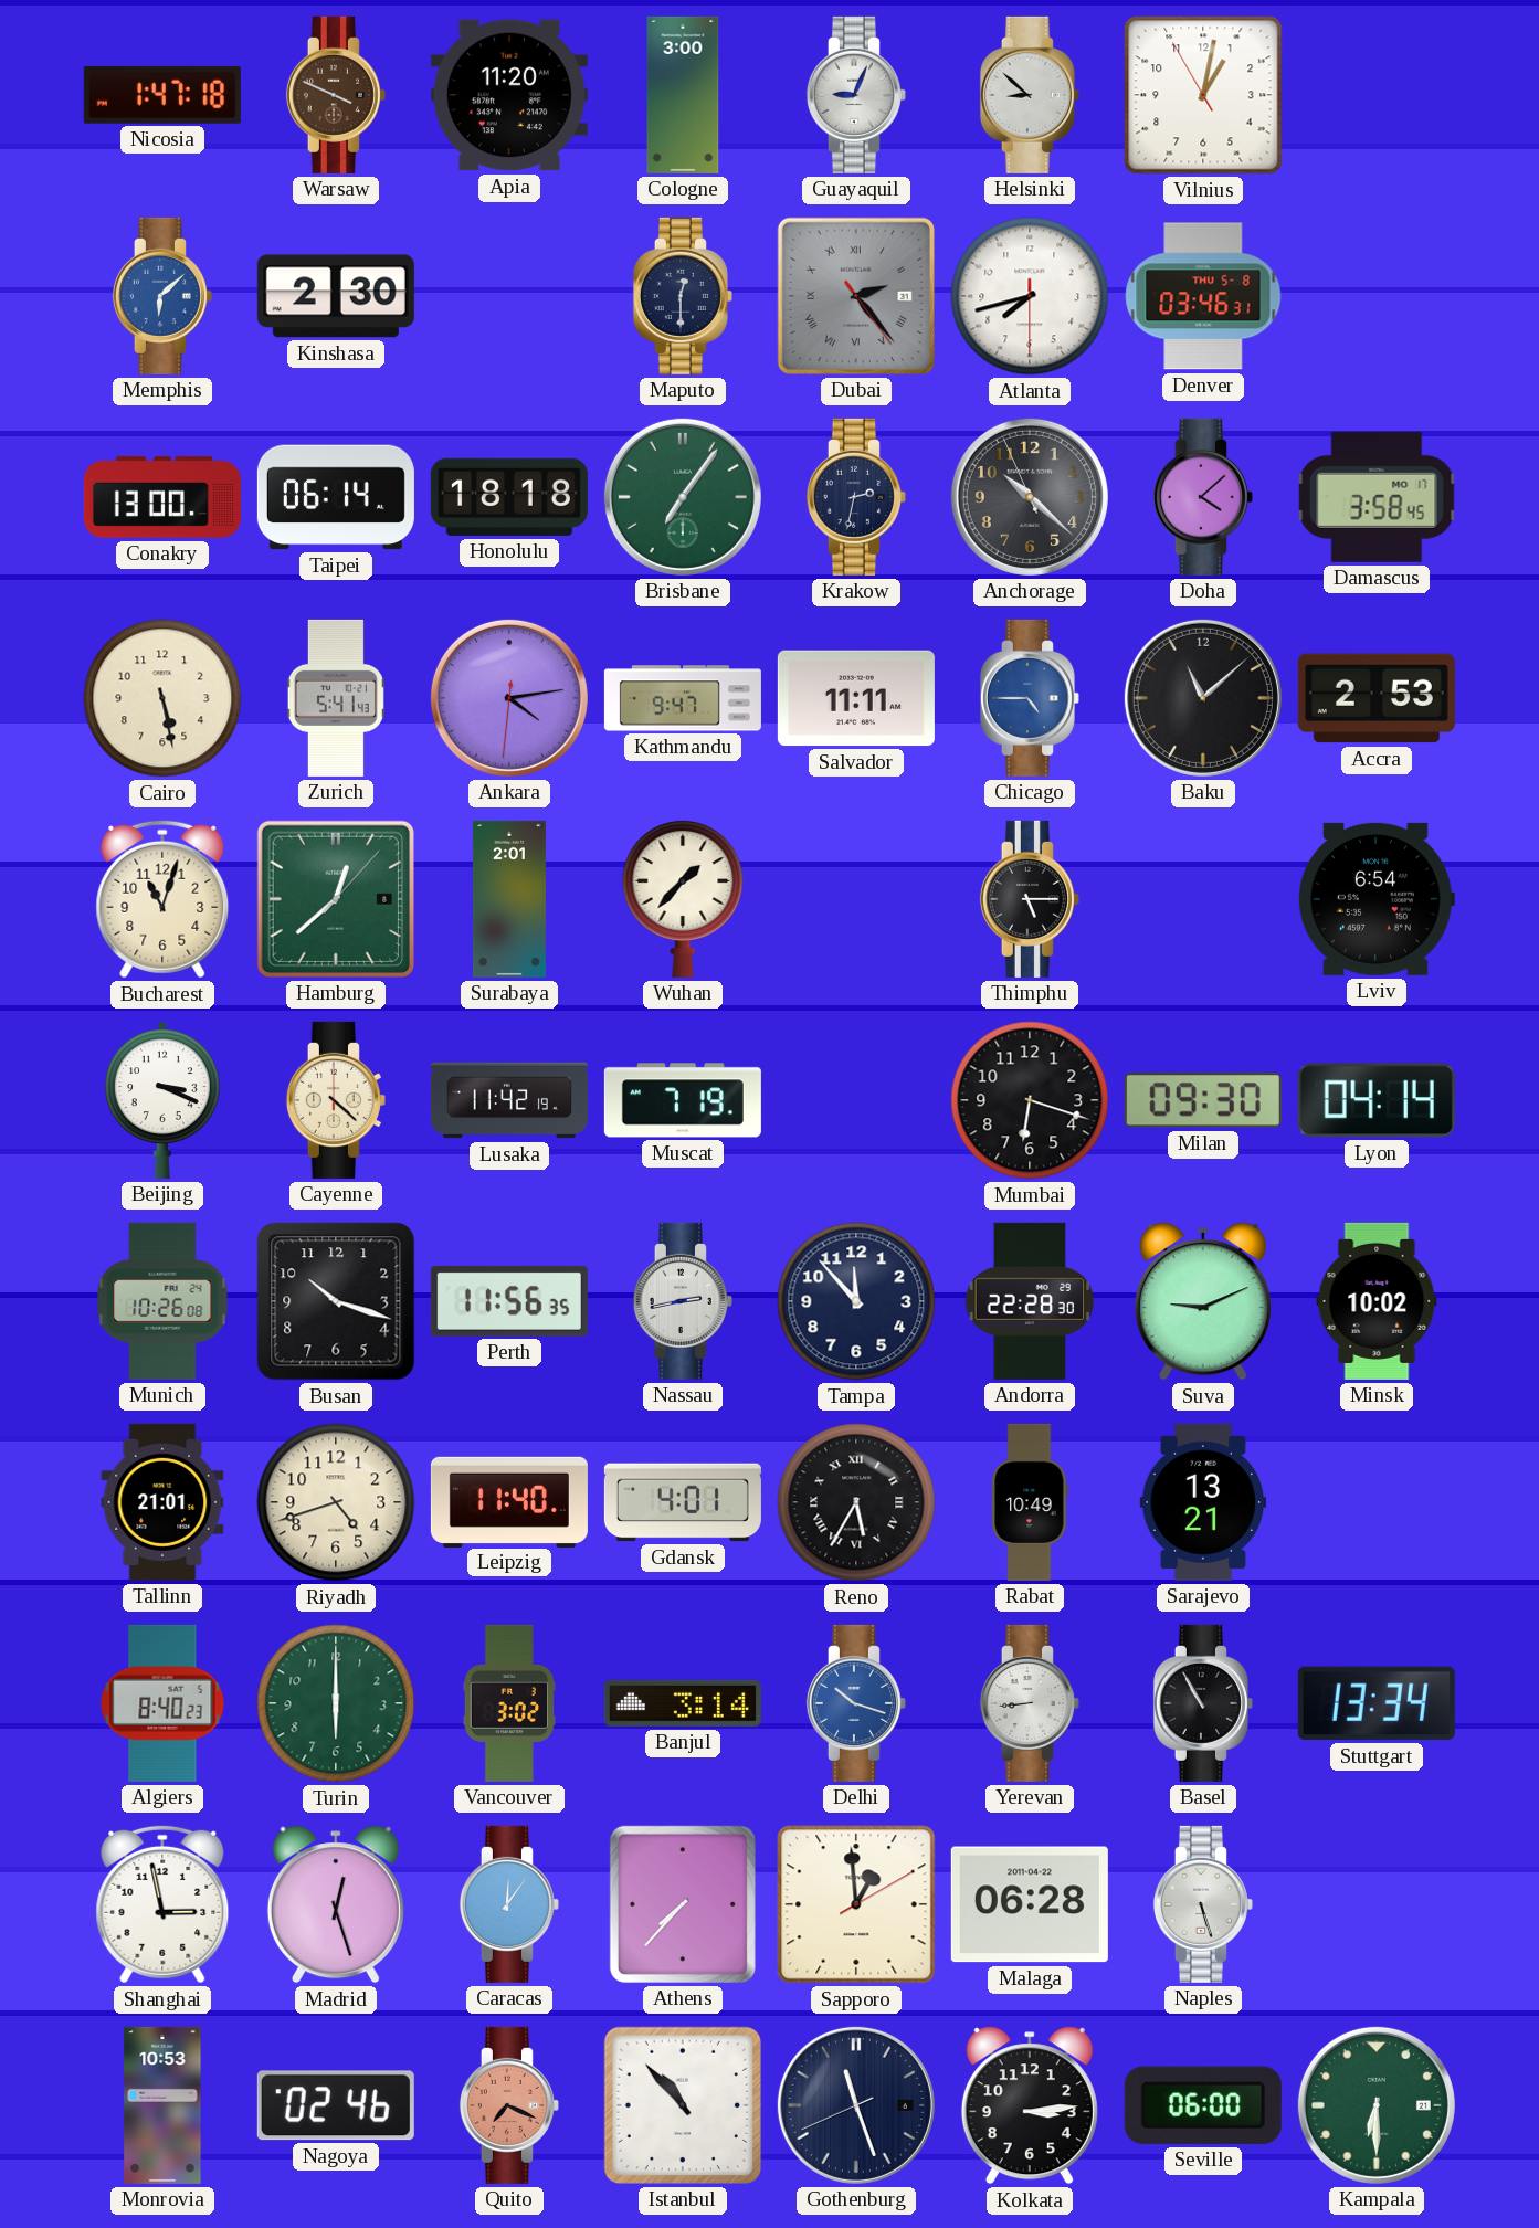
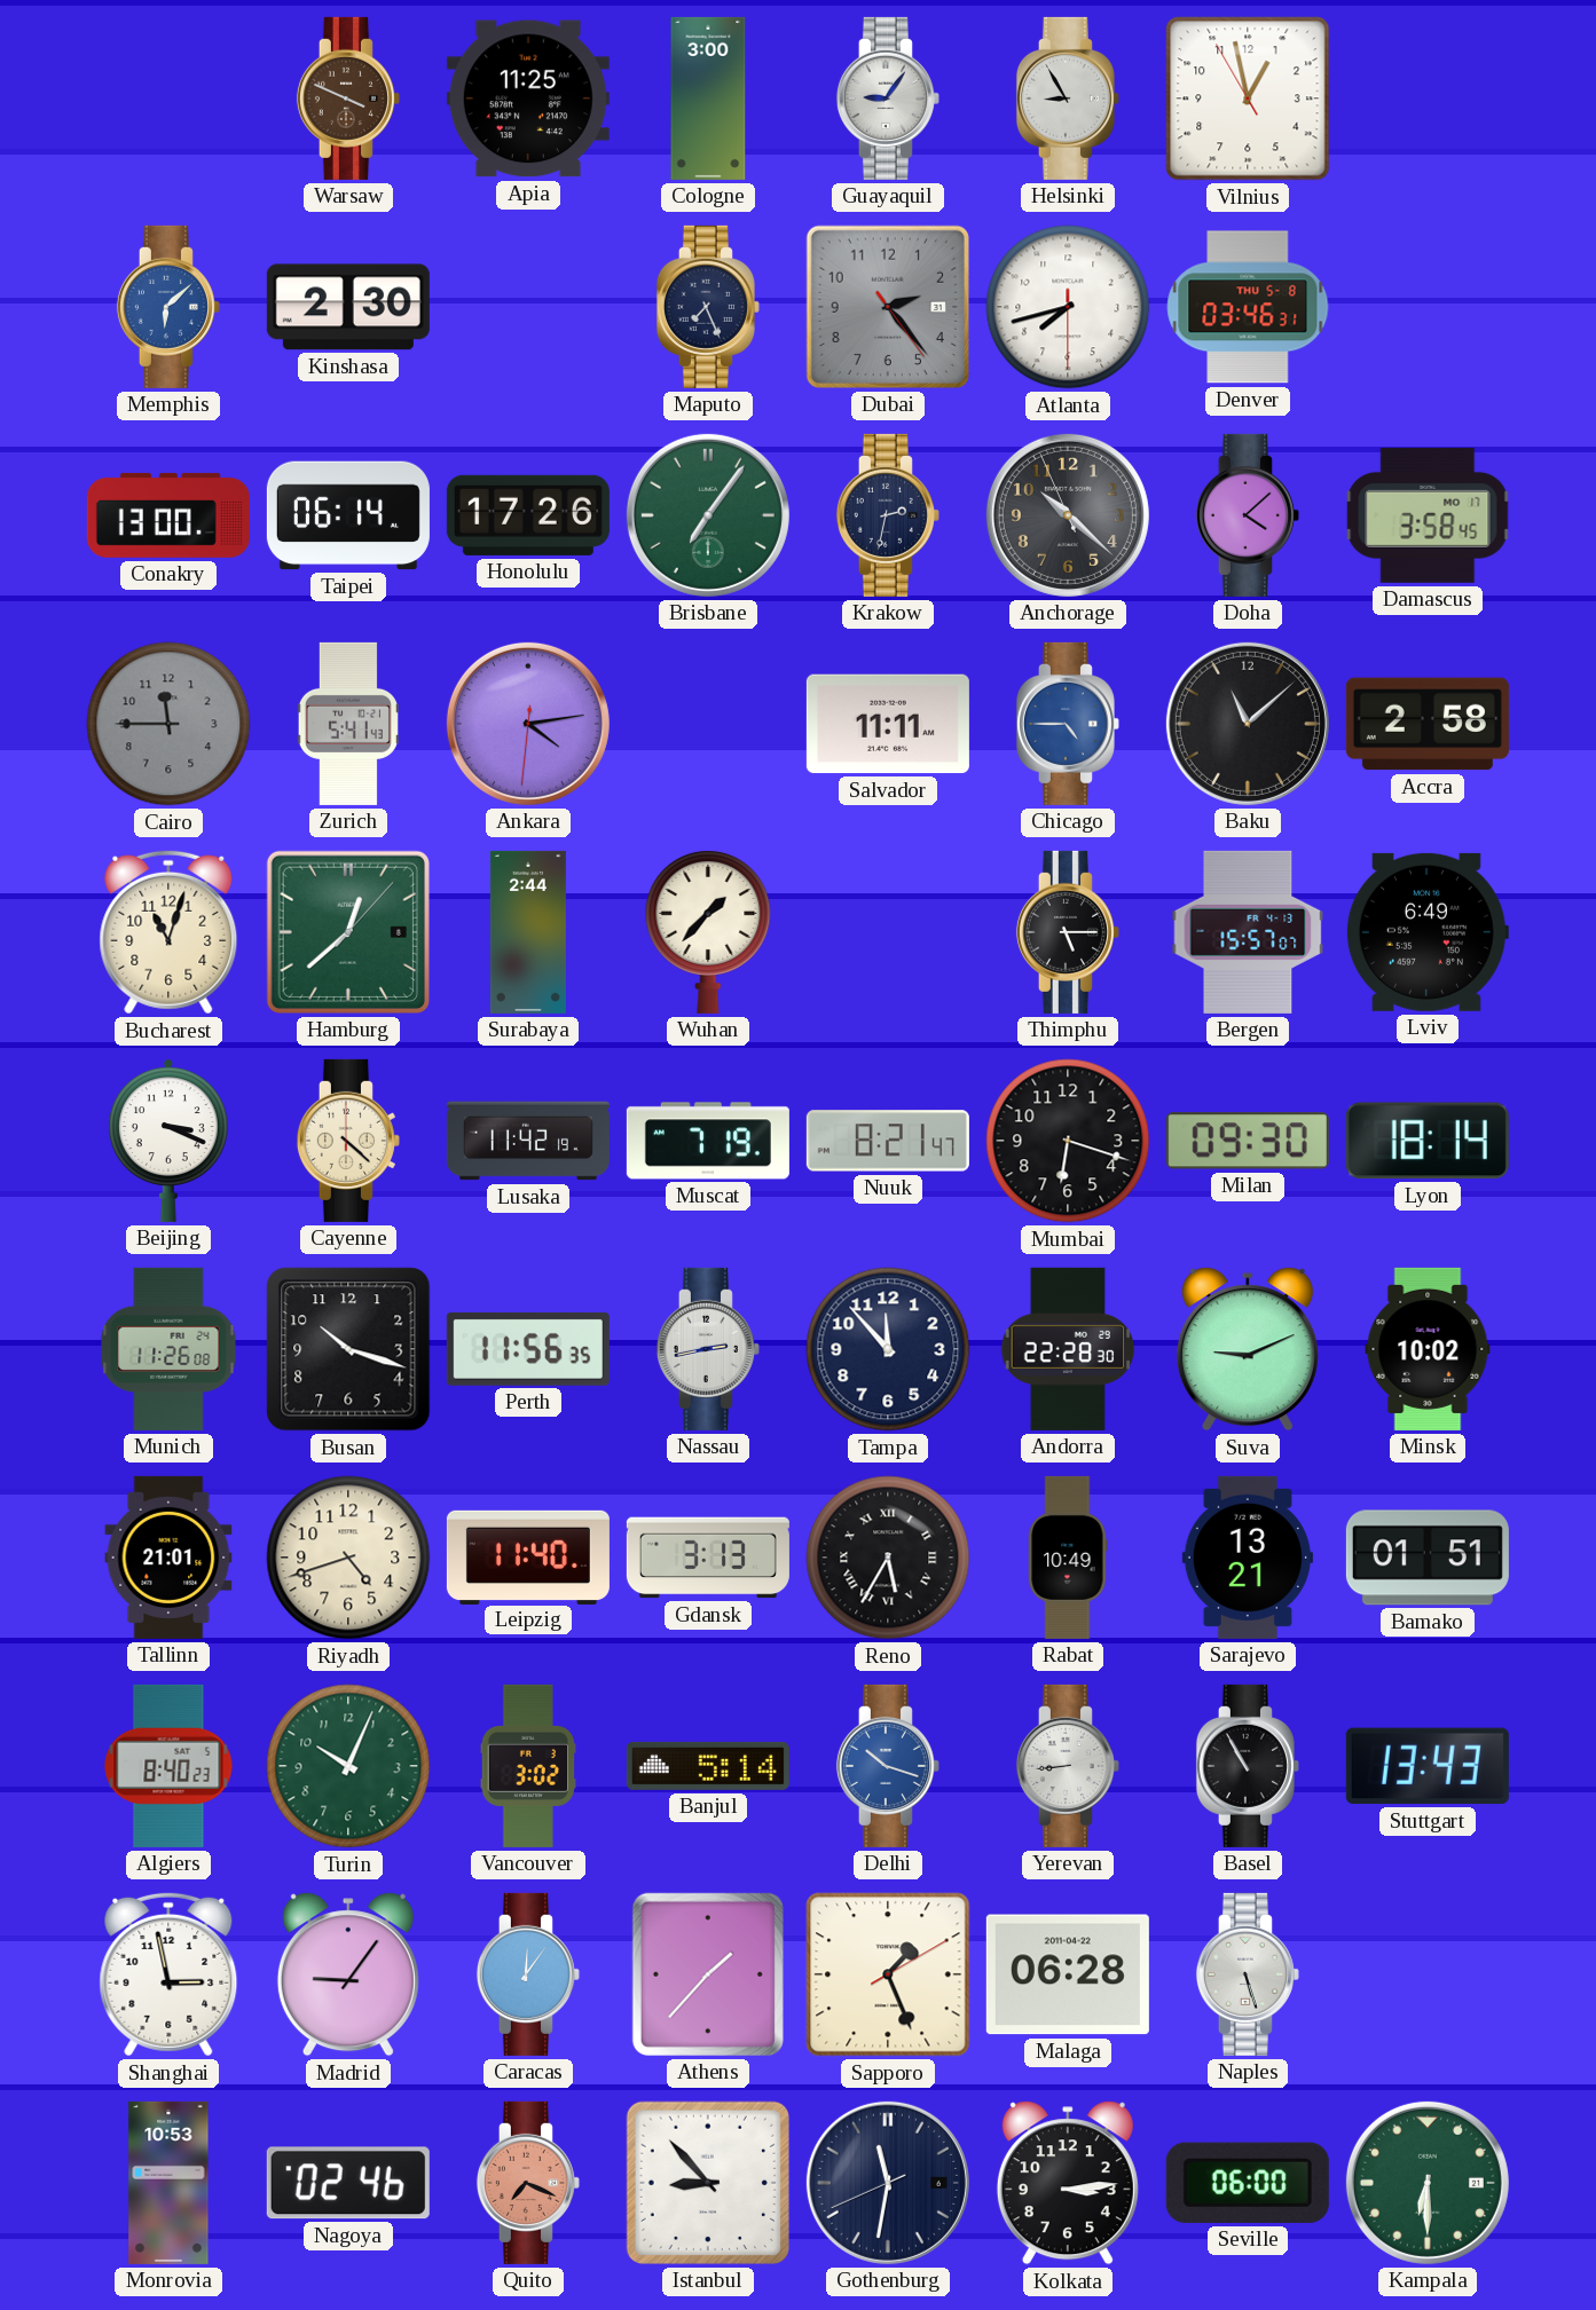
Nicosia: 1:47 -> none (162, 95)
Apia: 11:20 -> 11:25 (528, 98)
Guayaquil: 9:04 -> 9:06 (888, 98)
Helsinki: 8:52 -> 8:55 (1068, 98)
Vilnius: 1:01 -> 12:57 (1248, 98)
Maputo: 12:30 -> 7:26 (708, 307)
Dubai numerals: Roman -> Arabic (888, 307)
Honolulu: 18:18 -> 17:26 (528, 515)
Cairo: 5:28 -> 11:45 (168, 724)
Cairo dial: cream -> grey (168, 724)
Kathmandu: 9:47 -> none (683, 698)
Accra: 2:53 -> 2:58 (1428, 724)
Surabaya: 2:01 -> 2:44 (528, 932)
Bergen: none -> 15:57 (1248, 932)
Lviv: 6:54 -> 6:49 (1426, 932)
Nuuk: none -> 8:21 (888, 1141)
Lyon: 04:14 -> 18:14 (1428, 1141)
Munich: 10:26 -> 11:26 (168, 1349)
Gdansk: 4:01 -> 3:13 (708, 1558)
Bamako: none -> 01:51 (1428, 1558)
Turin: 6:00 -> 10:04 (348, 1766)
Banjul: 3:14 -> 5:14 (708, 1766)
Stuttgart: 13:34 -> 13:43 (1428, 1766)
Madrid: 12:27 -> 9:06 (348, 1974)
Athens: 7:37 -> 1:37 (708, 1974)
Sapporo: 12:59 -> 1:26 (888, 1974)
Istanbul: 10:53 -> 8:53 (708, 2183)
Gothenburg: 11:26 -> 11:31 (888, 2183)
